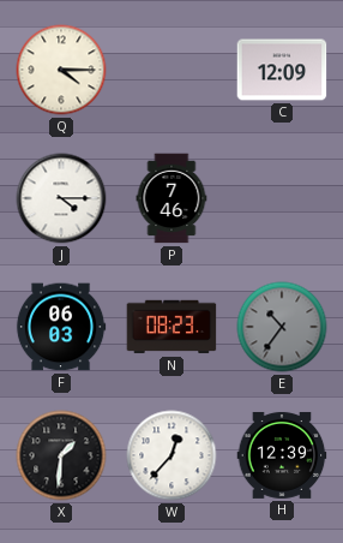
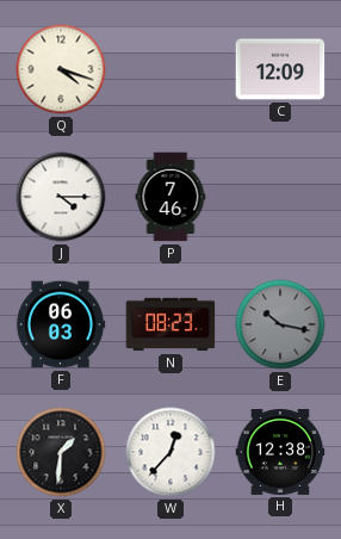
Q: 4:15 -> 4:18 (61, 69)
E: 10:36 -> 10:17 (280, 324)
H: 12:39 -> 12:38 (280, 452)
